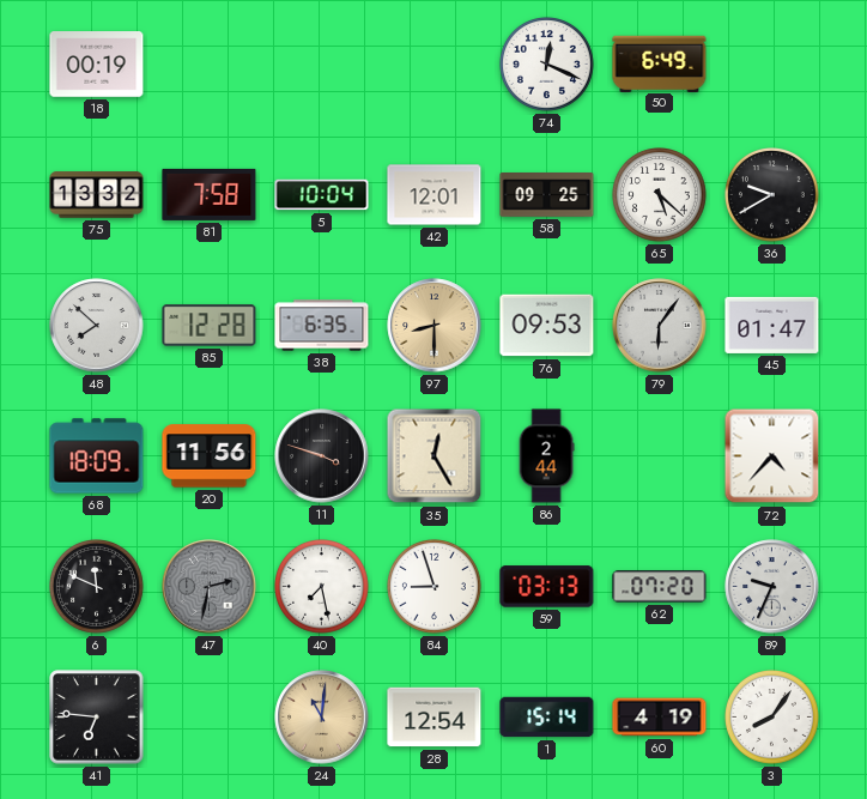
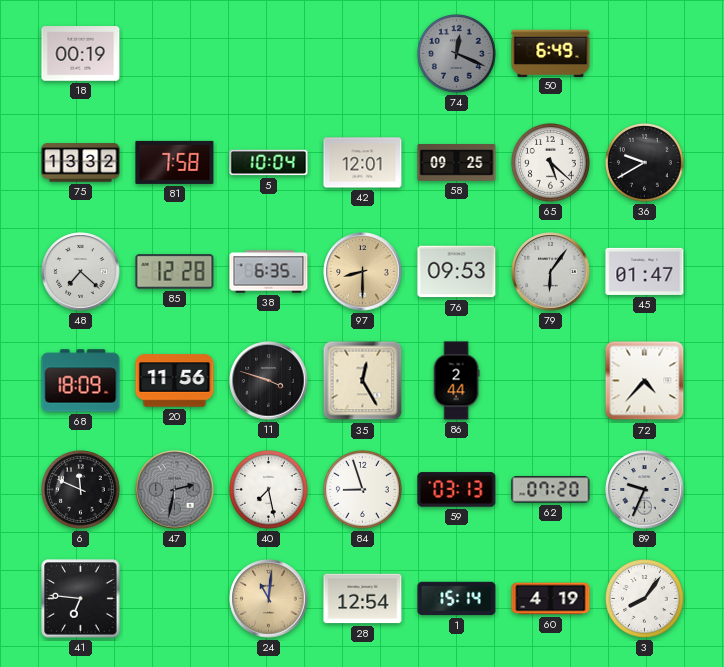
74 dial: white -> grey (457, 54)
48: 7:52 -> 7:22 (81, 272)
